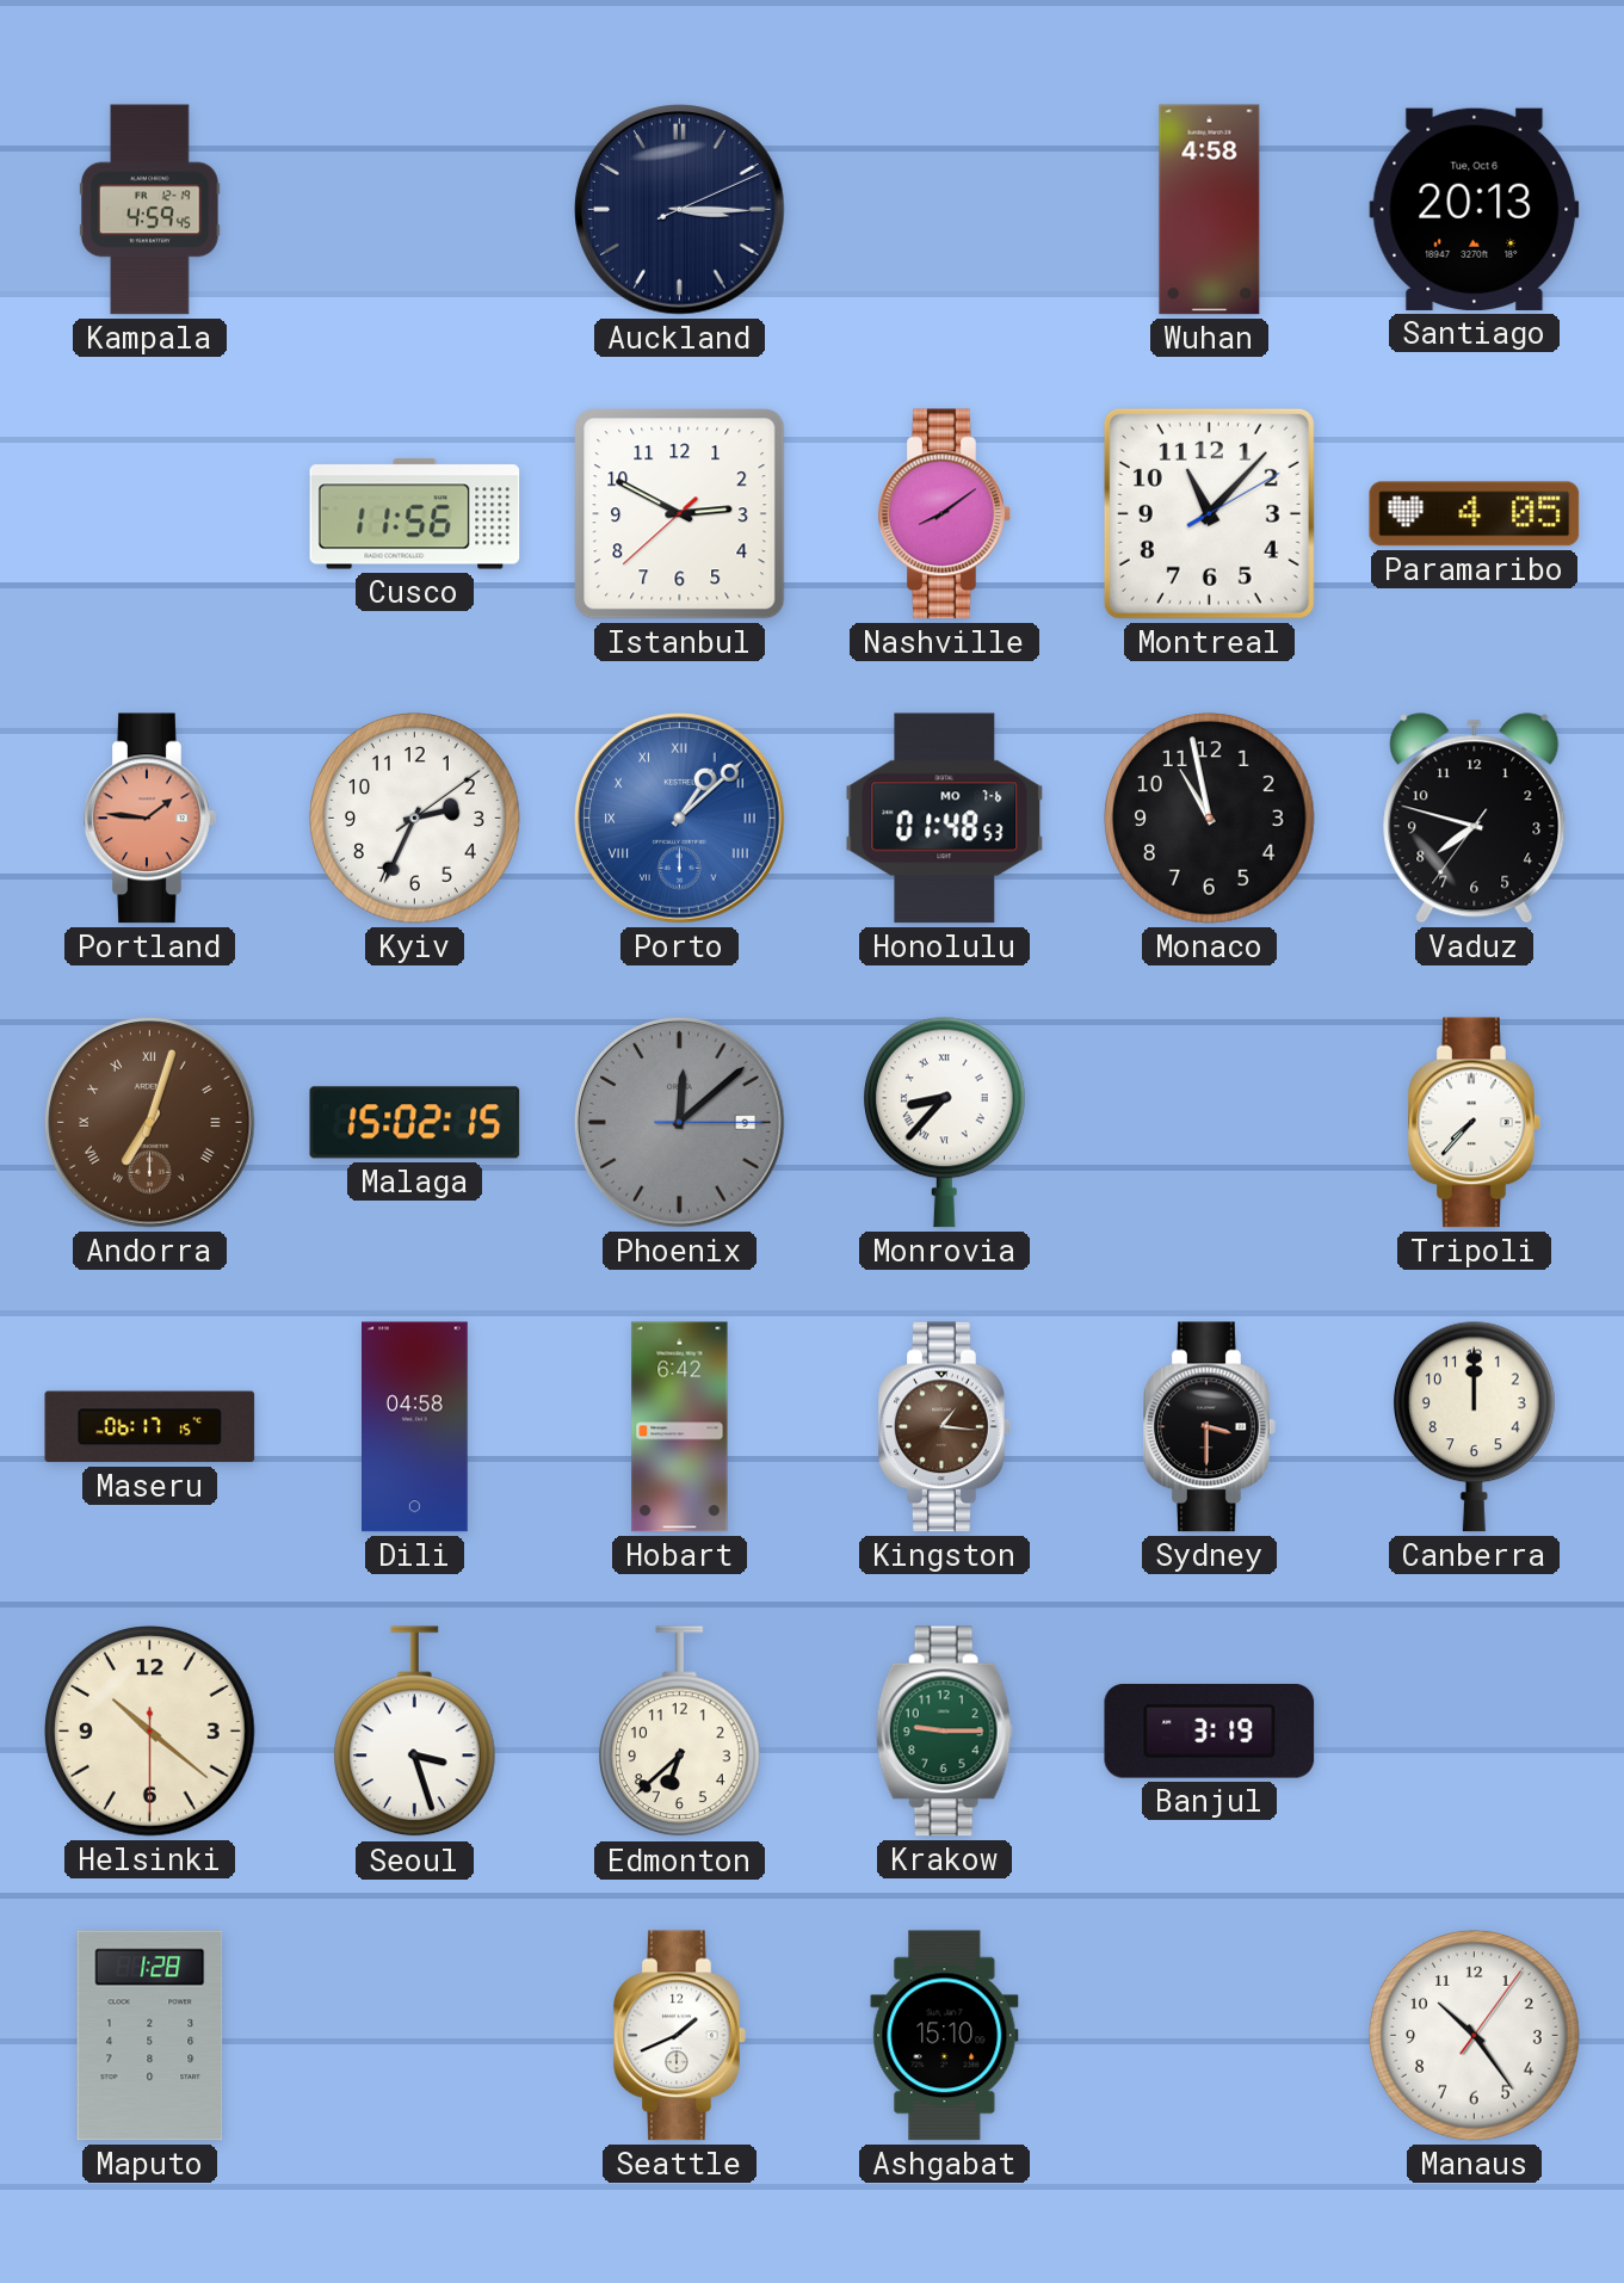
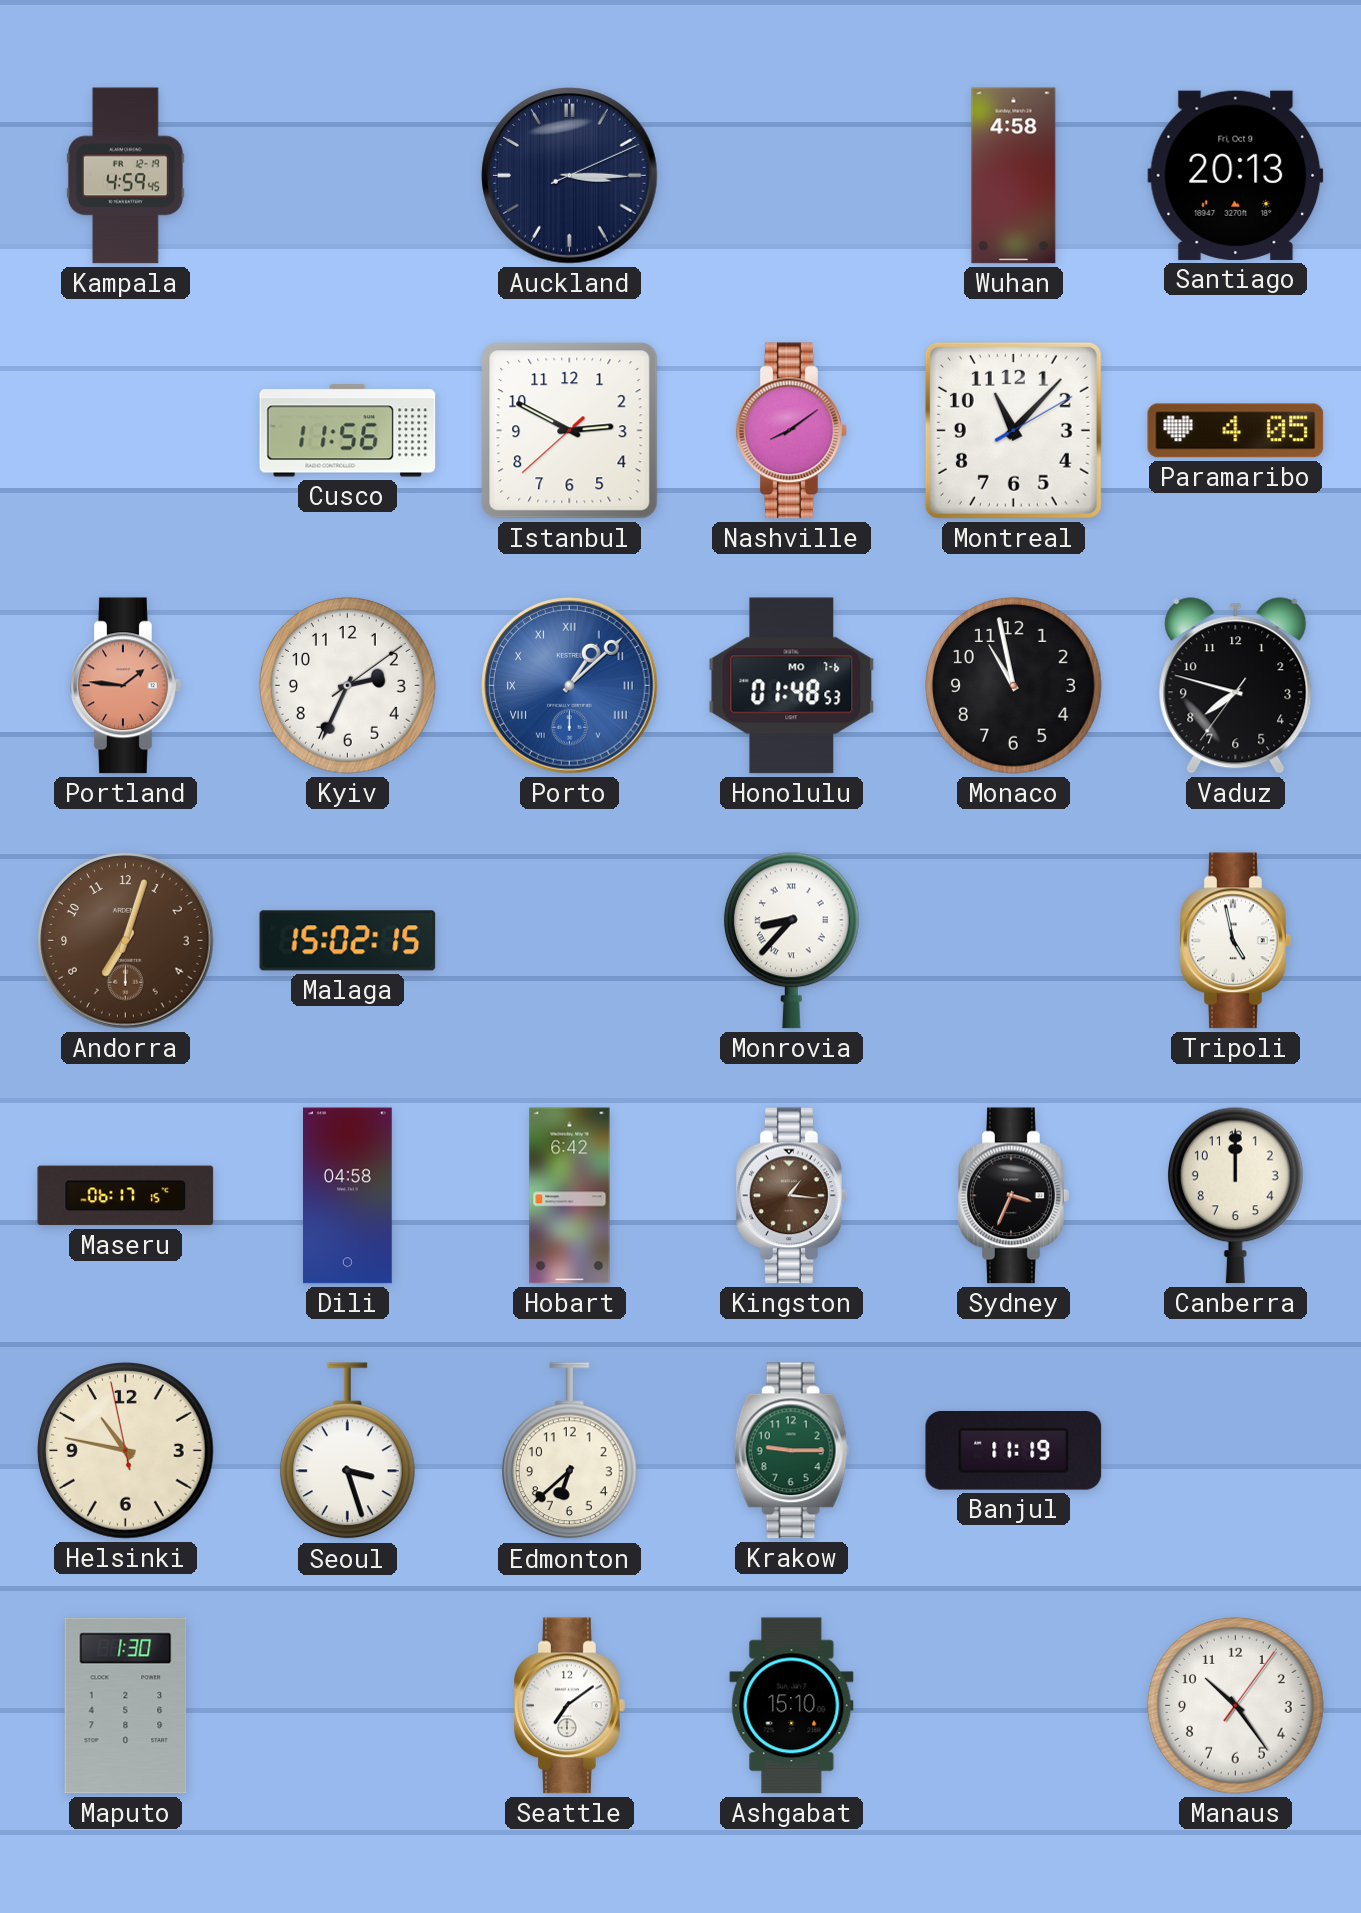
Santiago date: Tue, Oct 6 -> Fri, Oct 9 (1236, 175)
Andorra numerals: Roman -> Arabic (126, 941)
Phoenix: 12:08 -> none (680, 1123)
Tripoli: 7:37 -> 4:58 (1236, 941)
Sydney: 3:30 -> 3:34 (1014, 1196)
Helsinki: 10:21 -> 10:46 (126, 1451)
Banjul: 3:19 -> 11:19 (1014, 1451)
Maputo: 1:28 -> 1:30 (126, 1706)
Seattle: 1:41 -> 7:09 (570, 1706)
